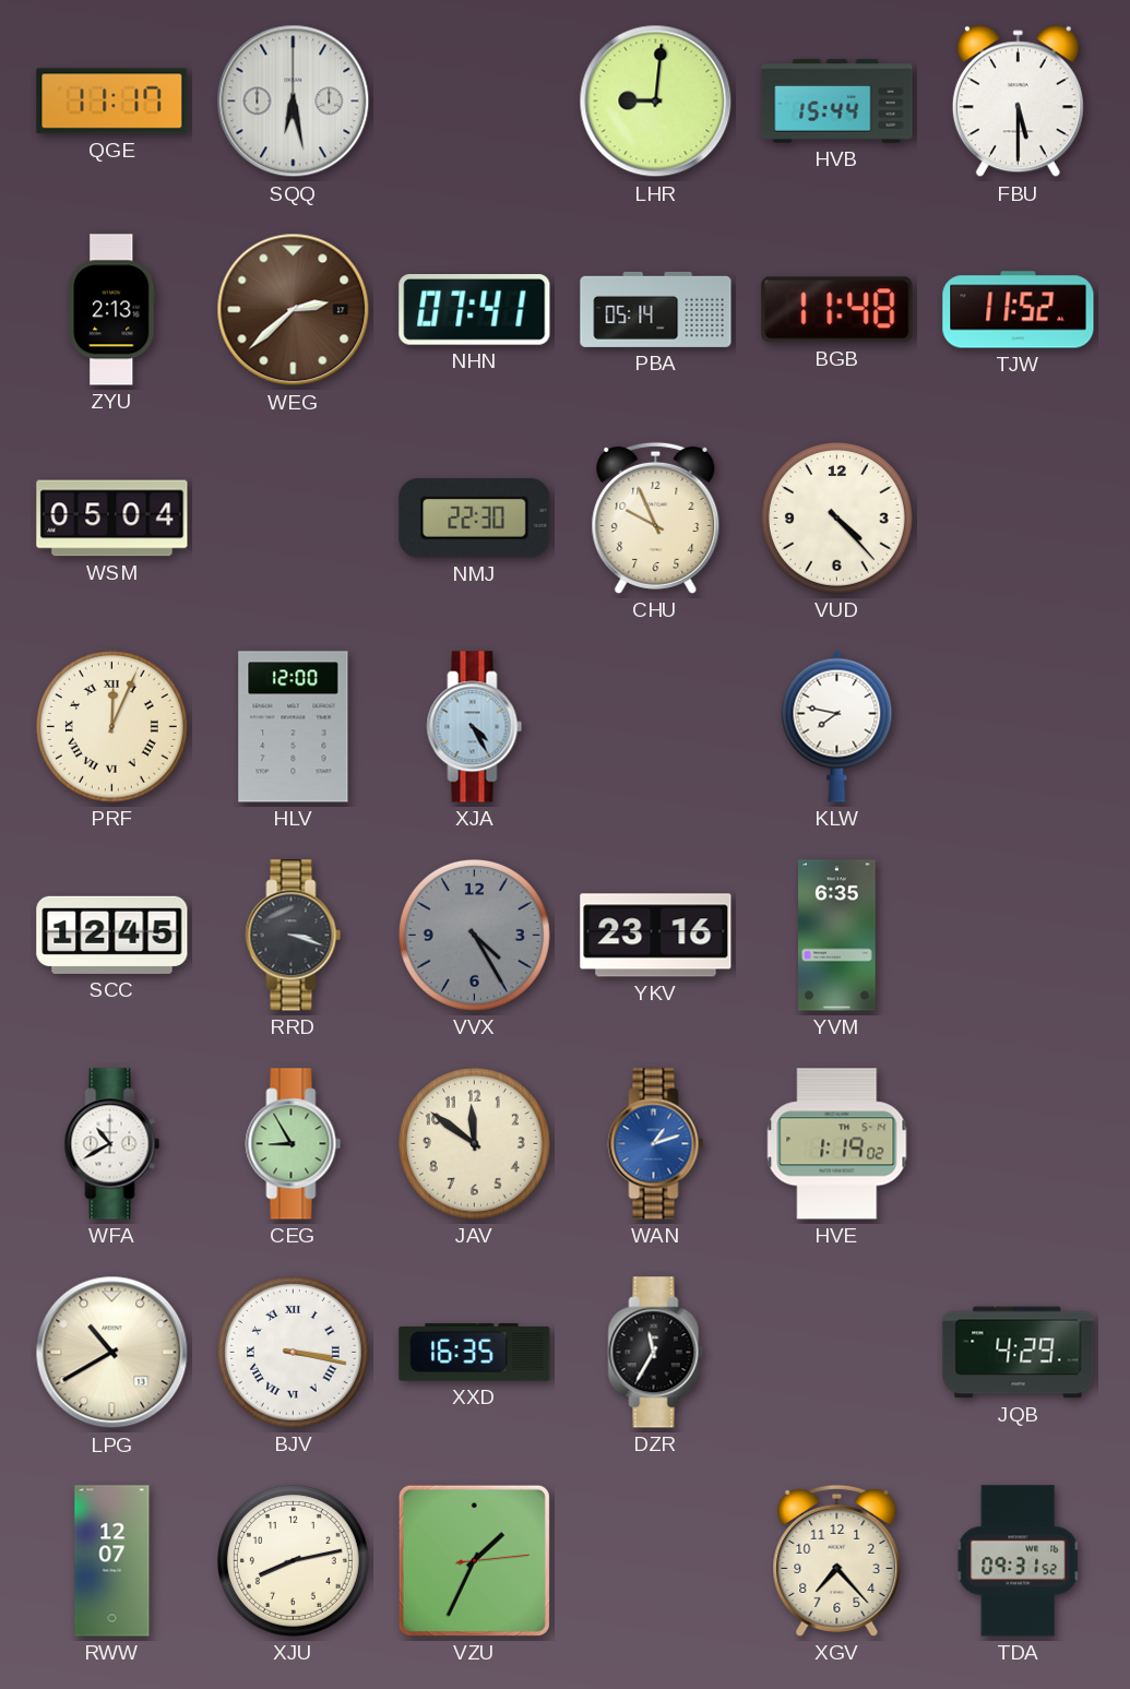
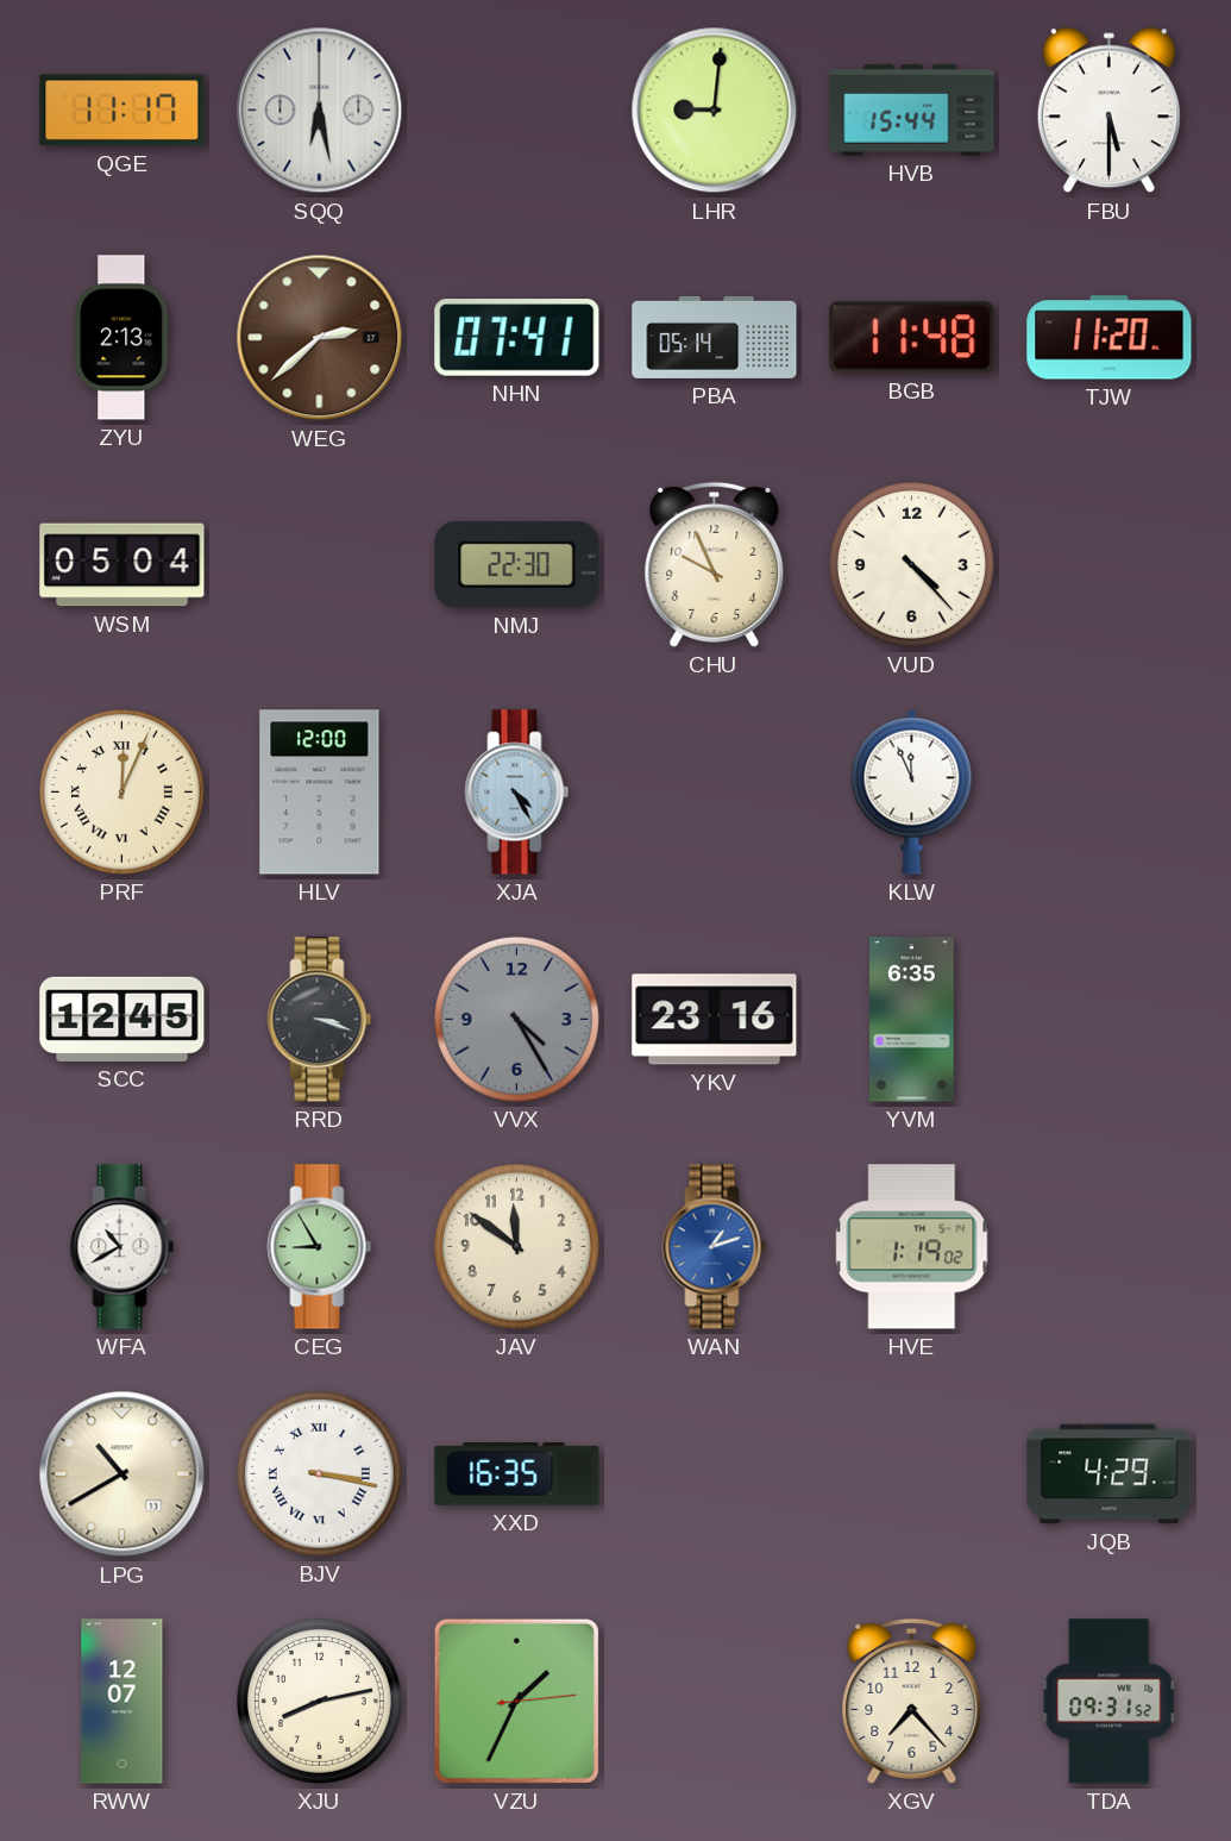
TJW: 11:52 -> 11:20 (1110, 338)
KLW: 7:47 -> 11:56 (912, 791)
DZR: 11:35 -> none (656, 1353)
